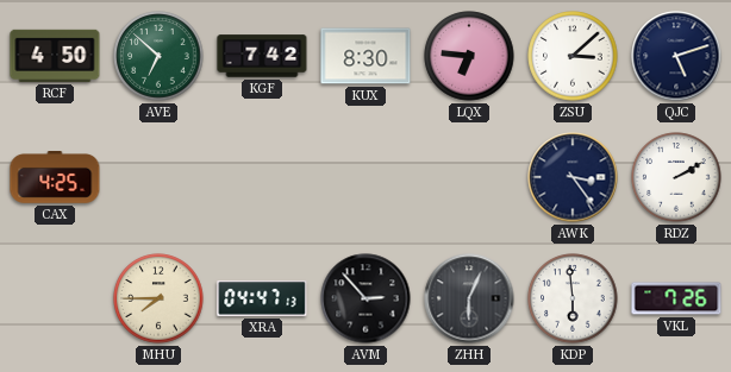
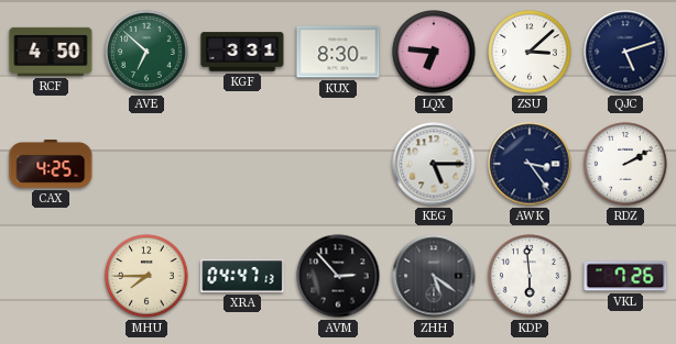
KGF: 7:42 -> 3:31 (242, 52)
KEG: none -> 5:15 (434, 164)
ZHH: 6:04 -> 5:21 (434, 276)
